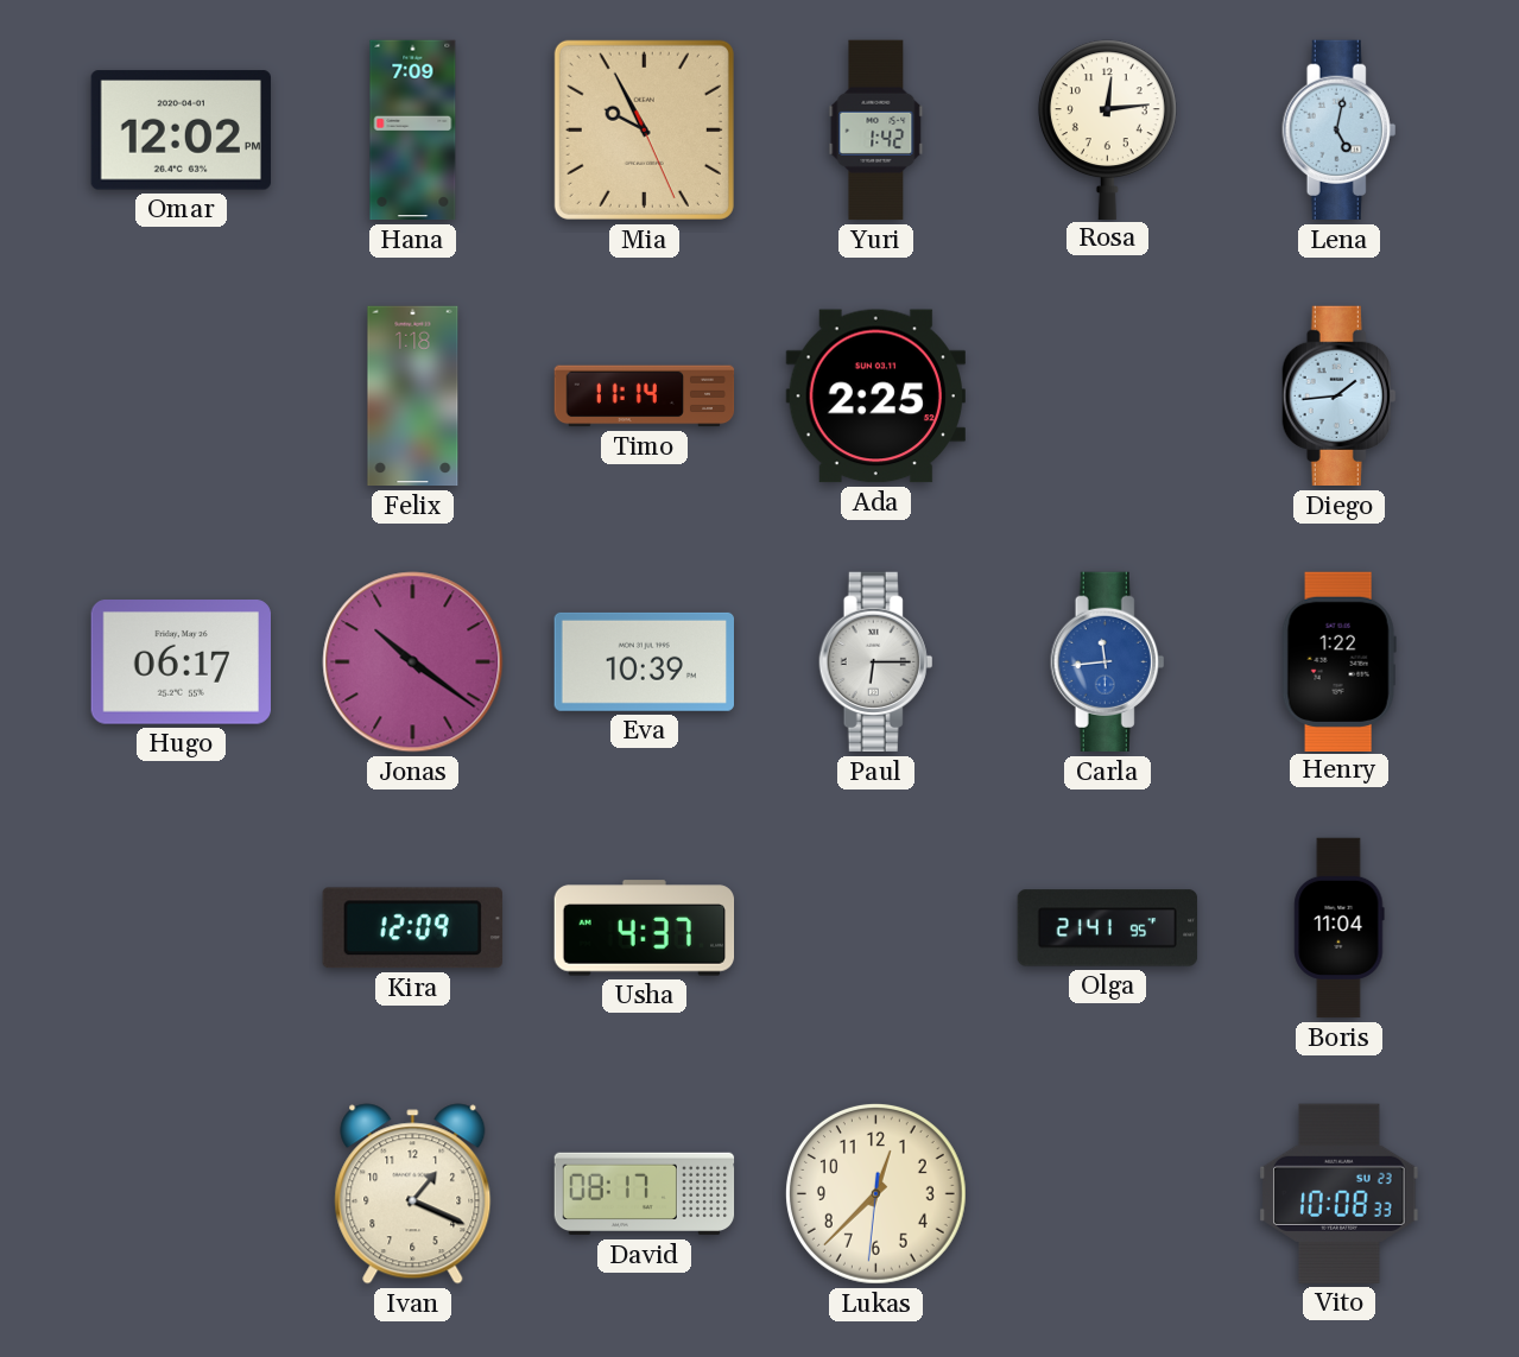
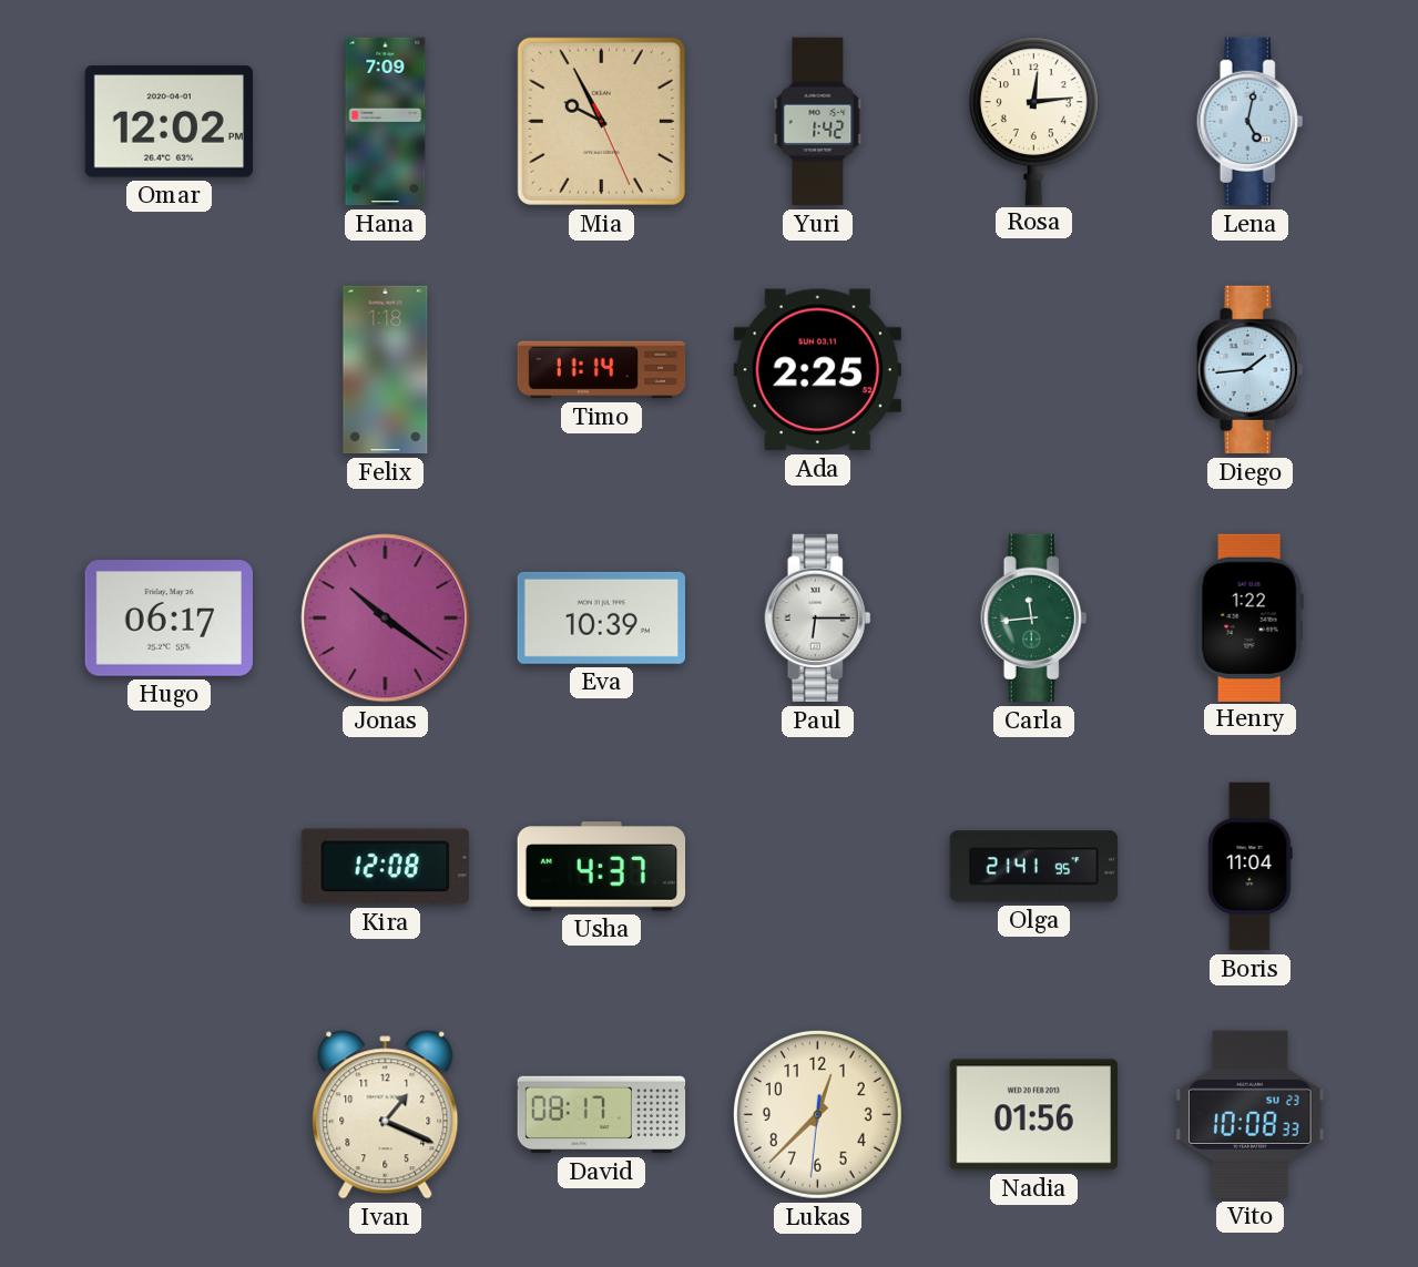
Carla dial: blue -> green (1034, 619)
Kira: 12:09 -> 12:08 (385, 867)
Nadia: none -> 01:56 (1033, 1115)
